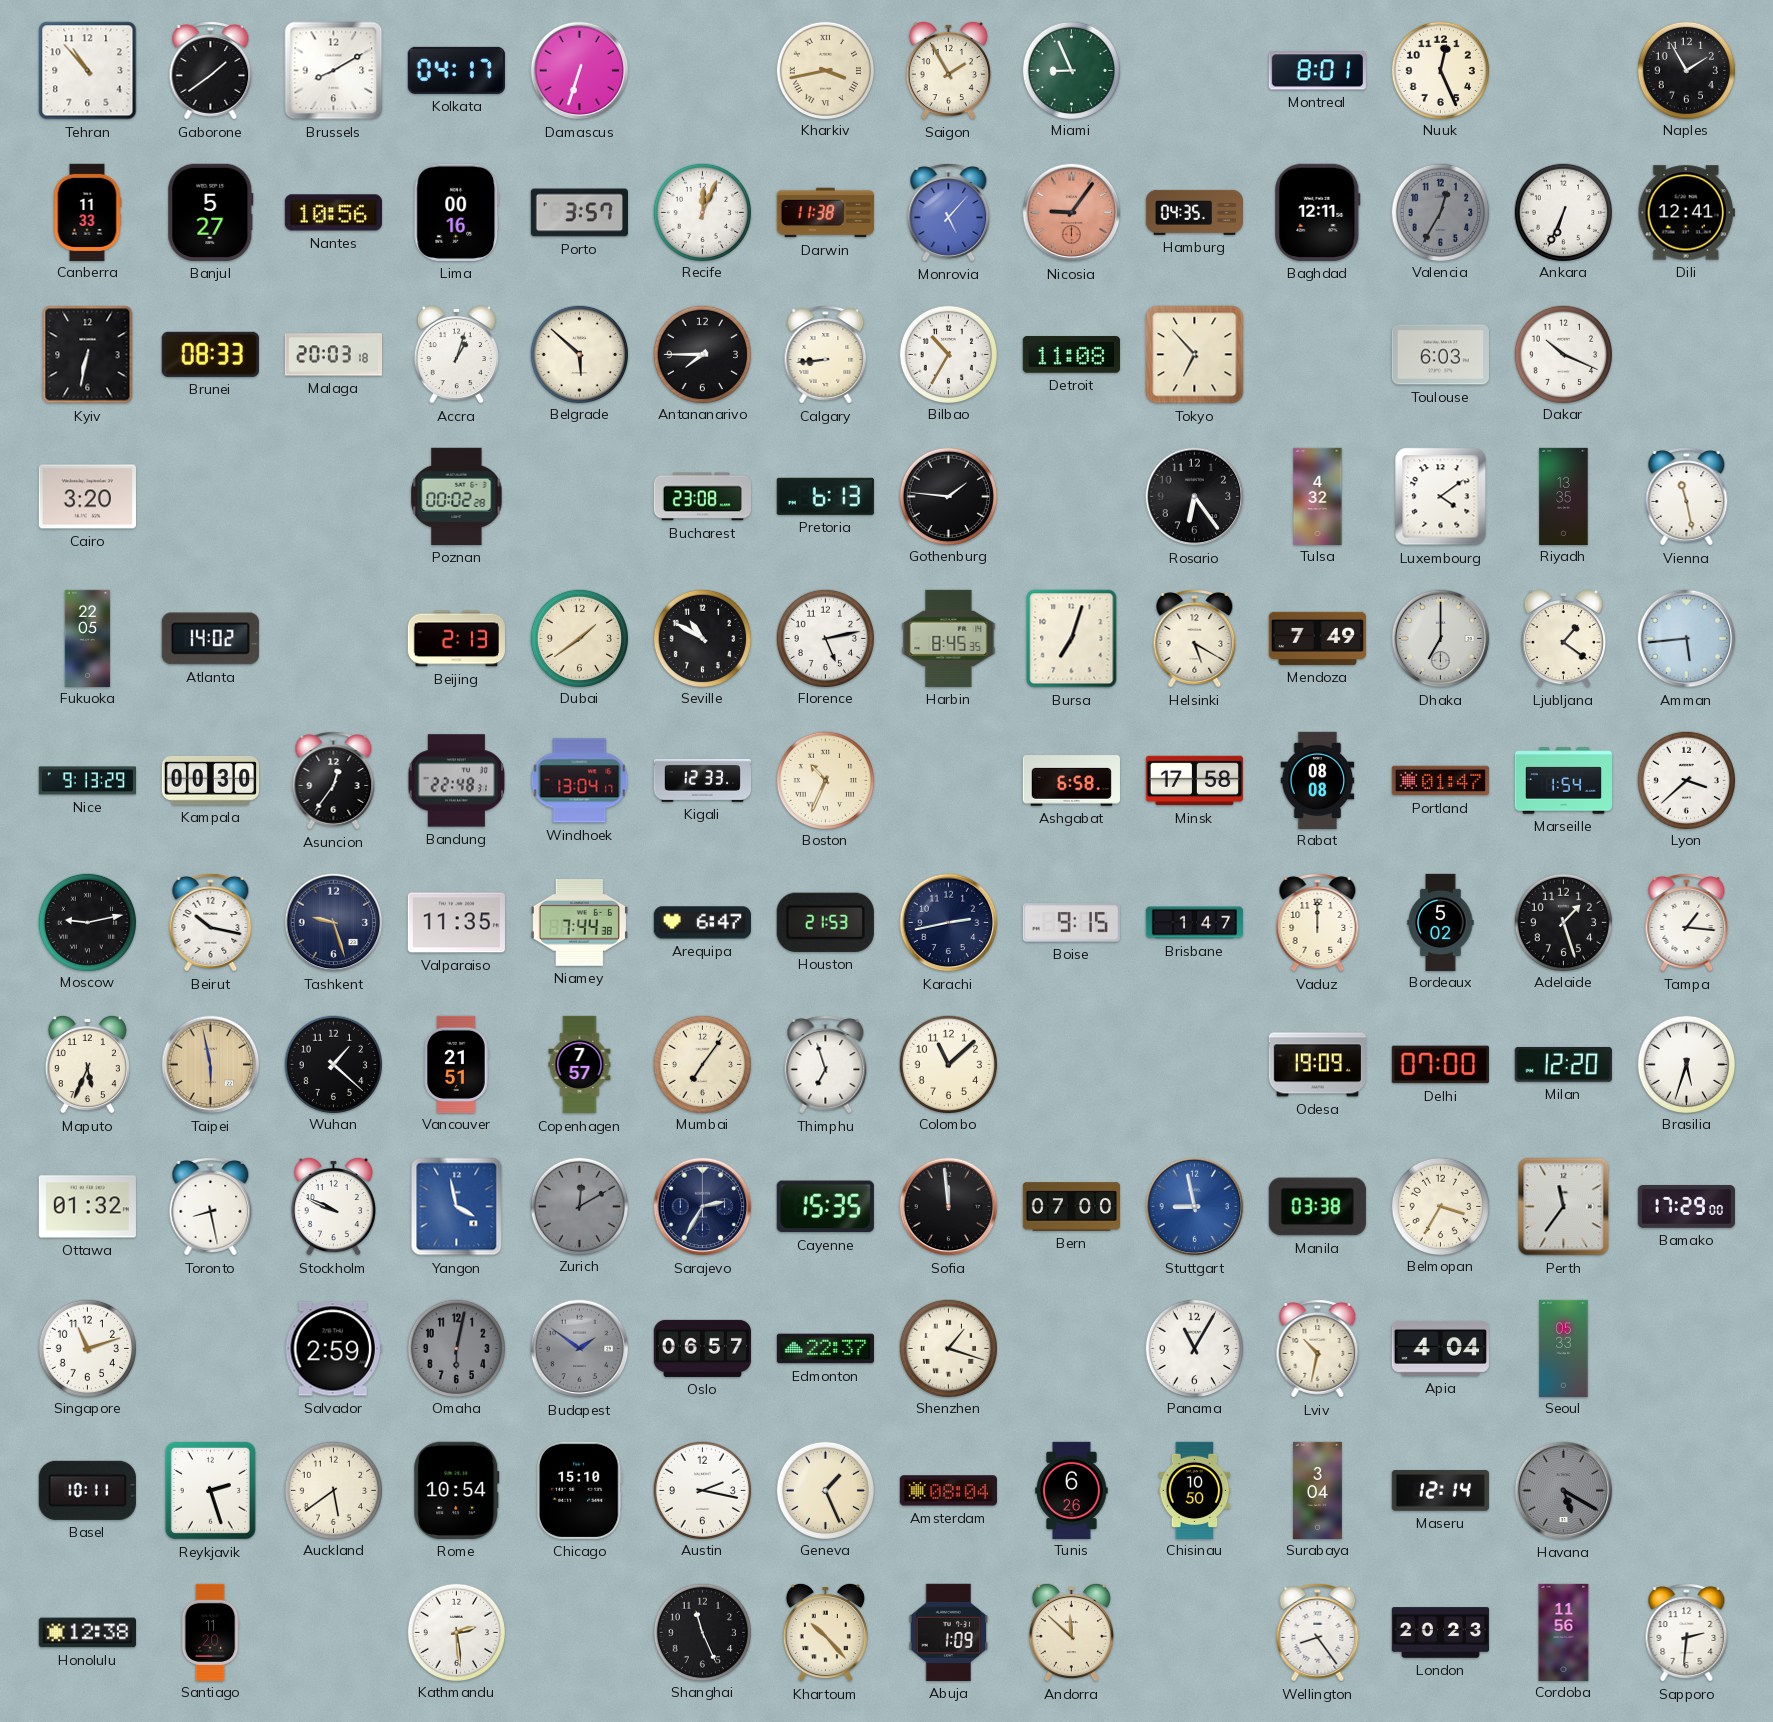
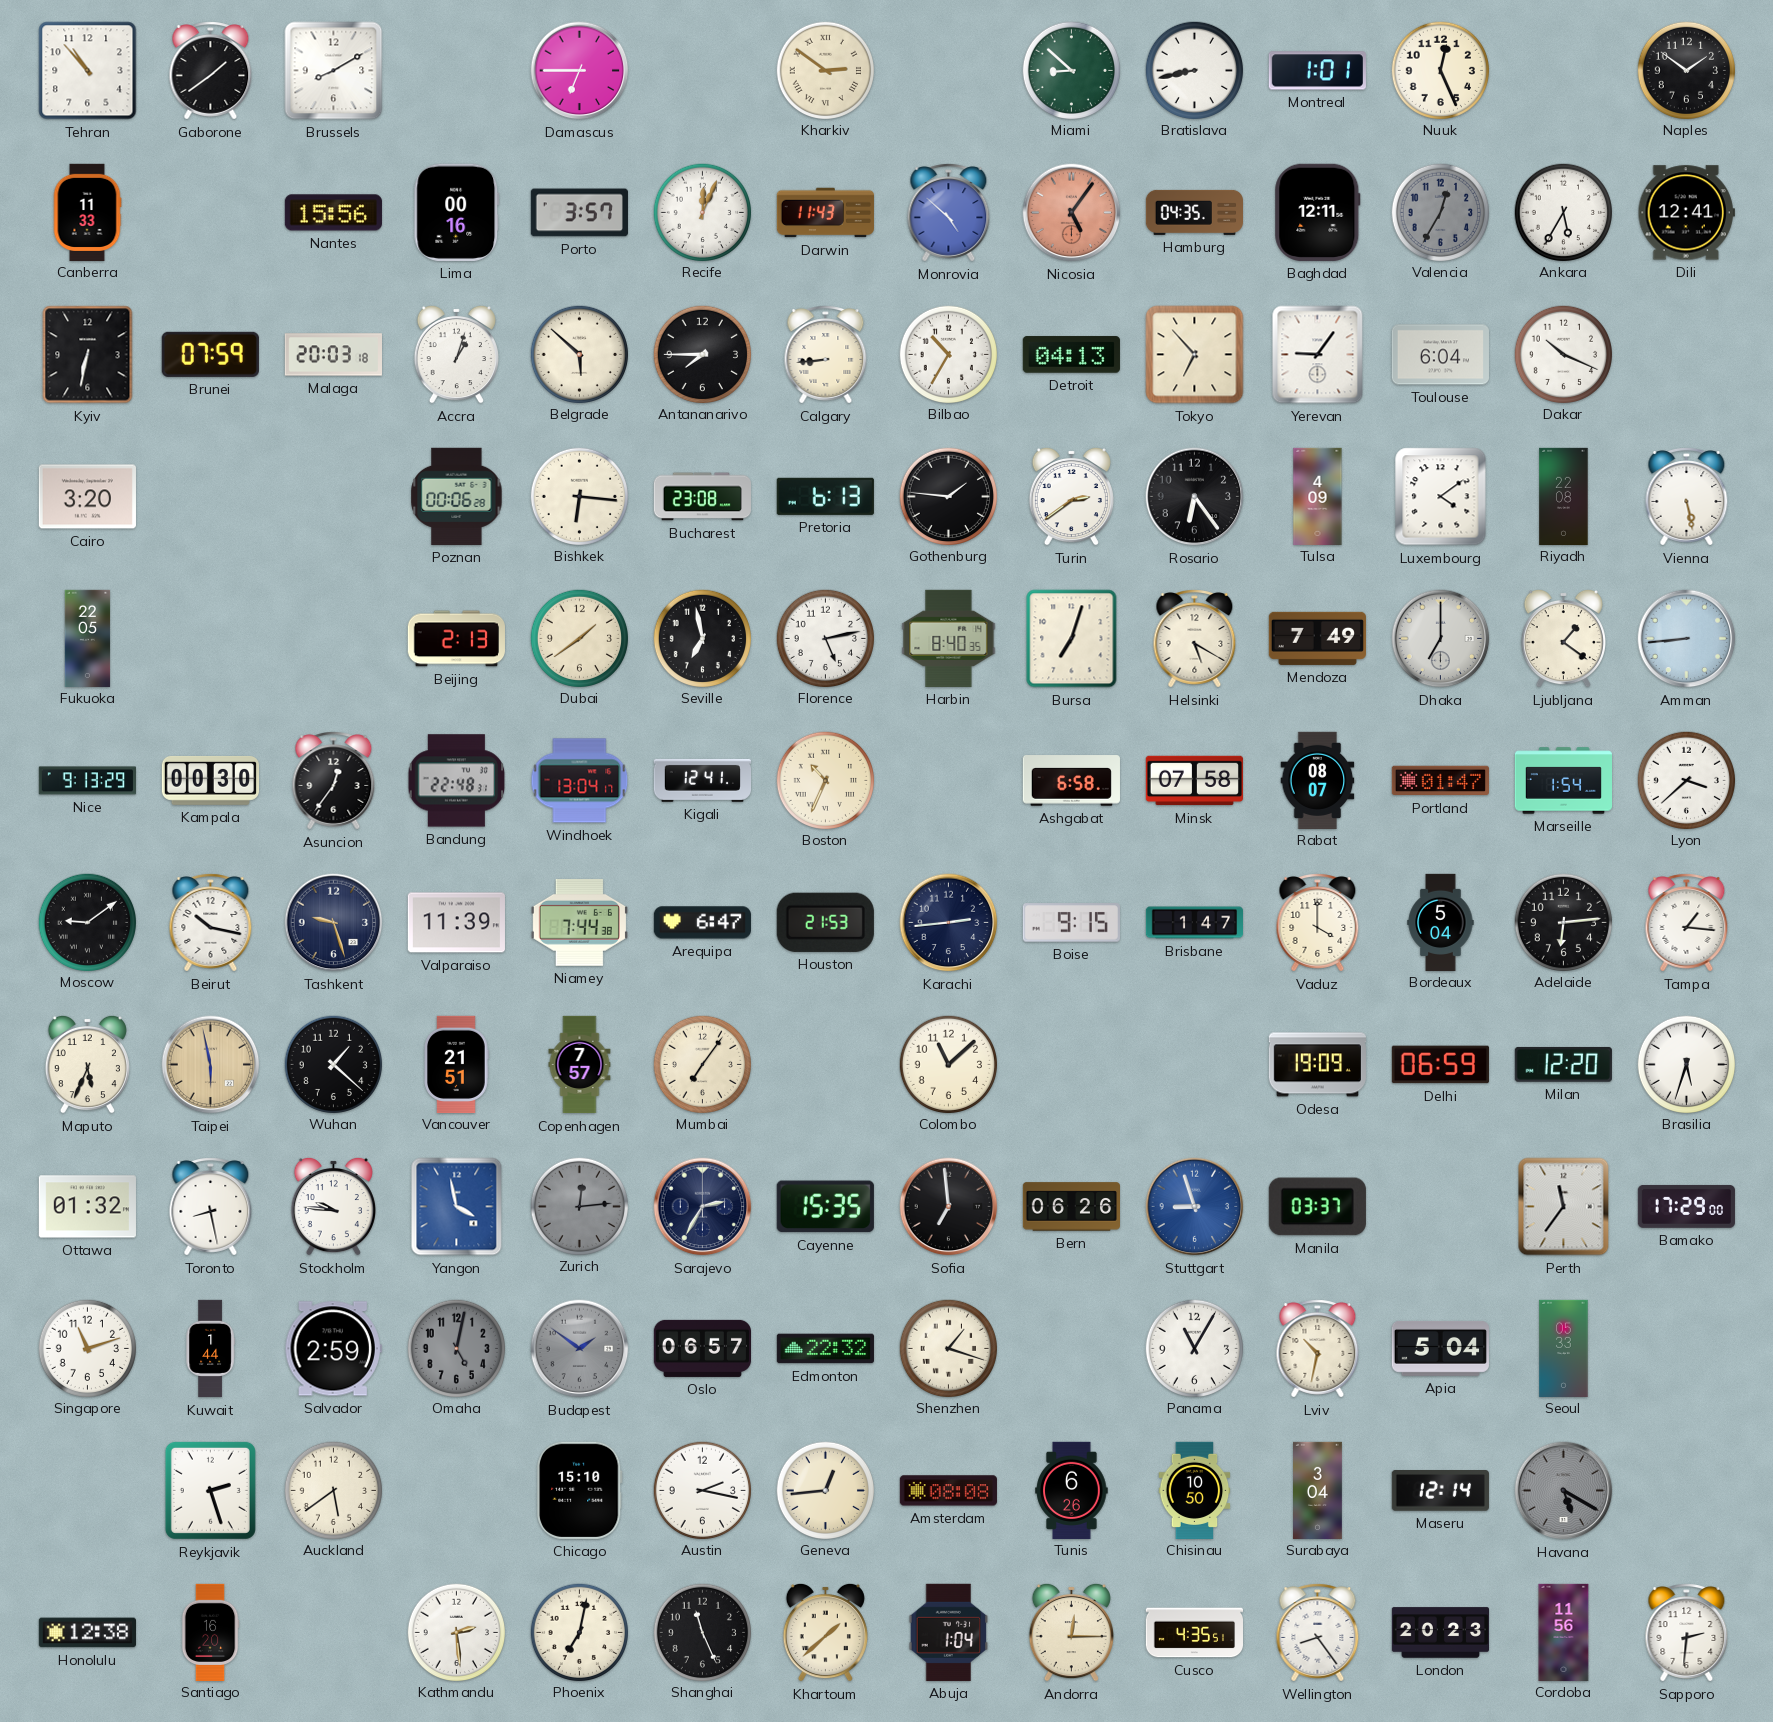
Kolkata: 04:17 -> none (456, 70)
Damascus: 6:33 -> 6:45 (580, 71)
Kharkiv: 3:43 -> 2:51 (825, 70)
Saigon: 1:55 -> none (948, 70)
Miami: 8:56 -> 8:52 (1071, 70)
Bratislava: none -> 8:43 (1194, 70)
Montreal: 8:01 -> 1:01 (1317, 71)
Naples: 1:55 -> 1:51 (1686, 70)
Banjul: 5:27 -> none (211, 212)
Nantes: 10:56 -> 15:56 (333, 213)
Darwin: 11:38 -> 11:43 (825, 213)
Monrovia: 5:07 -> 4:52 (949, 213)
Nicosia: 9:06 -> 5:06 (1072, 213)
Ankara: 6:34 -> 5:35 (1563, 212)
Brunei: 08:33 -> 07:59 (210, 354)
Detroit: 11:08 -> 04:13 (1071, 355)
Yerevan: none -> 9:06 (1318, 355)
Toulouse: 6:03 -> 6:04 (1440, 355)
Poznan: 00:02 -> 00:06 (457, 496)
Bishkek: none -> 6:16 (579, 496)
Turin: none -> 2:39 (1071, 496)
Tulsa: 4:32 -> 4:09 (1318, 496)
Riyadh: 13:35 -> 22:08 (1564, 496)
Vienna: 11:28 -> 5:28 (1687, 497)
Atlanta: 14:02 -> none (210, 639)
Seville: 10:50 -> 6:58 (702, 638)
Harbin: 8:45 -> 8:40 (949, 638)
Amman: 5:44 -> 8:44 (1687, 639)
Kigali: 12:33 -> 12:41 (702, 780)
Minsk: 17:58 -> 07:58 (1194, 781)
Rabat: 08:08 -> 08:07 (1318, 780)
Moscow: 9:13 -> 9:09 (87, 922)
Valparaiso: 11:35 -> 11:39 (456, 923)
Karachi: 2:43 -> 2:44 (949, 923)
Vaduz: 12:00 -> 4:00 (1318, 923)
Bordeaux: 5:02 -> 5:04 (1441, 922)
Adelaide: 1:27 -> 6:14 (1563, 922)
Thimphu: 6:57 -> none (826, 1065)
Delhi: 07:00 -> 06:59 (1440, 1065)
Stockholm: 9:49 -> 9:46 (333, 1206)
Zurich: 12:10 -> 12:14 (579, 1206)
Sofia: 11:59 -> 6:59 (949, 1207)
Bern: 07:00 -> 06:26 (1071, 1207)
Stuttgart: 8:58 -> 8:57 (1195, 1207)
Manila: 03:38 -> 03:37 (1317, 1207)
Belmopan: 3:35 -> none (1440, 1206)
Kuwait: none -> 1:44 (210, 1349)
Omaha: 6:02 -> 5:02 (456, 1348)
Edmonton: 22:37 -> 22:32 (825, 1349)
Apia: 4:04 -> 5:04 (1440, 1348)
Basel: 10:11 -> none (87, 1490)
Rome: 10:54 -> none (457, 1490)
Geneva: 1:26 -> 12:44 (825, 1490)
Amsterdam: 08:04 -> 08:08 (948, 1491)
Santiago: 11:20 -> 16:20 (210, 1632)
Phoenix: none -> 7:02 (579, 1632)
Khartoum: 10:23 -> 1:38 (825, 1632)
Abuja: 1:09 -> 1:04 (949, 1632)
Andorra: 11:52 -> 12:15 (1071, 1632)
Cusco: none -> 4:35 (1194, 1633)
